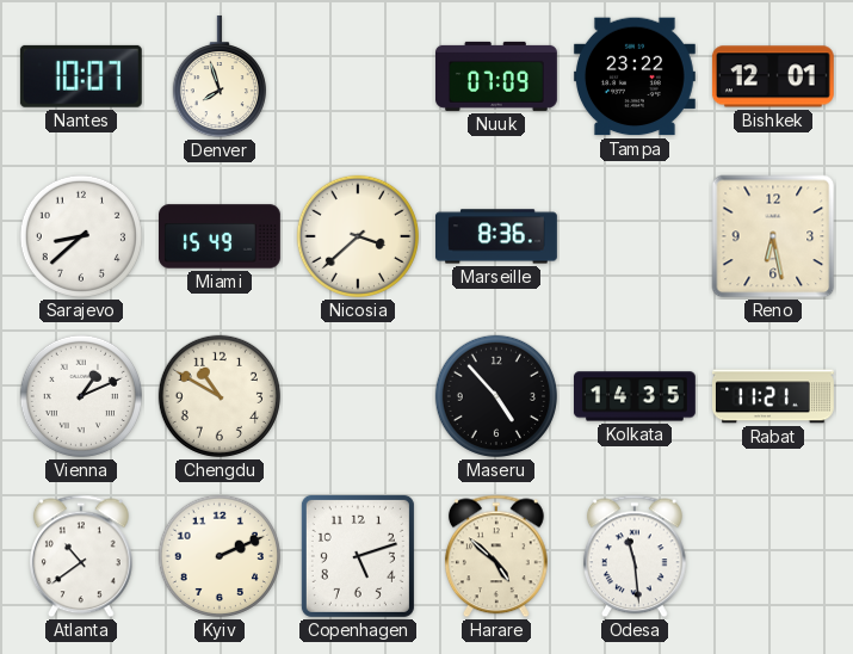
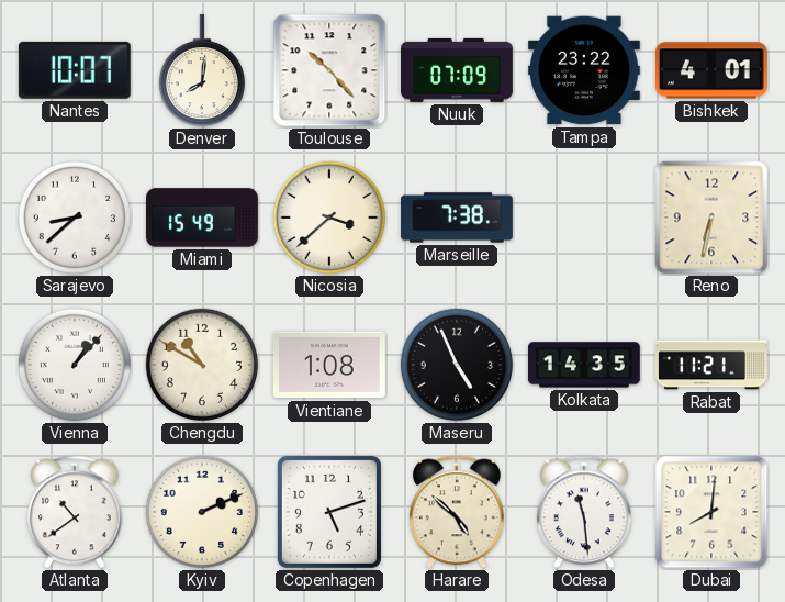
Denver: 7:57 -> 8:01 (202, 70)
Toulouse: none -> 10:23 (329, 70)
Bishkek: 12:01 -> 4:01 (711, 70)
Marseille: 8:36 -> 7:38 (458, 218)
Reno: 6:28 -> 6:32 (711, 218)
Vienna: 1:11 -> 1:07 (75, 365)
Vientiane: none -> 1:08 (329, 365)
Maseru: 4:53 -> 4:56 (457, 365)
Dubai: none -> 8:01 (711, 512)
